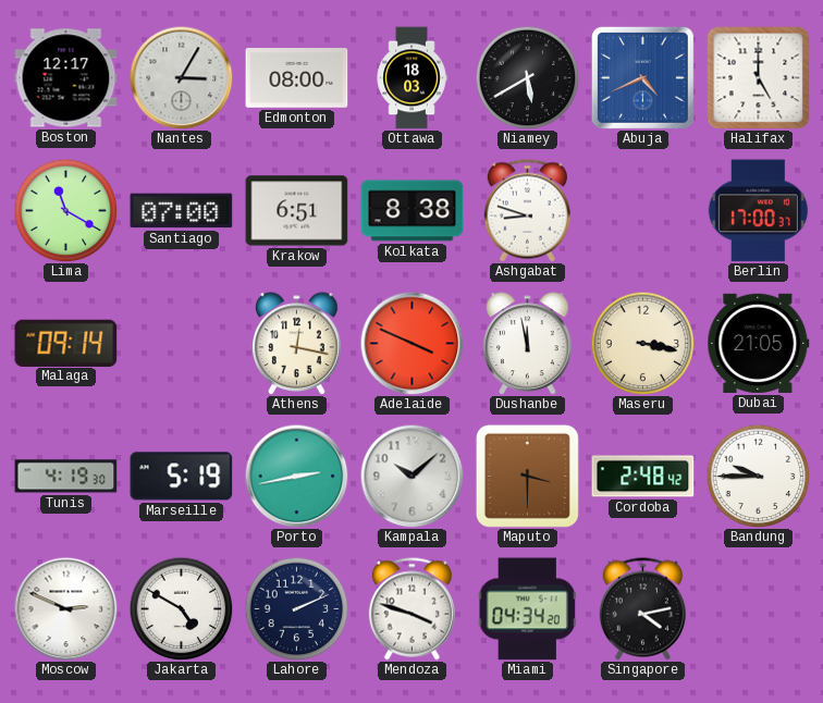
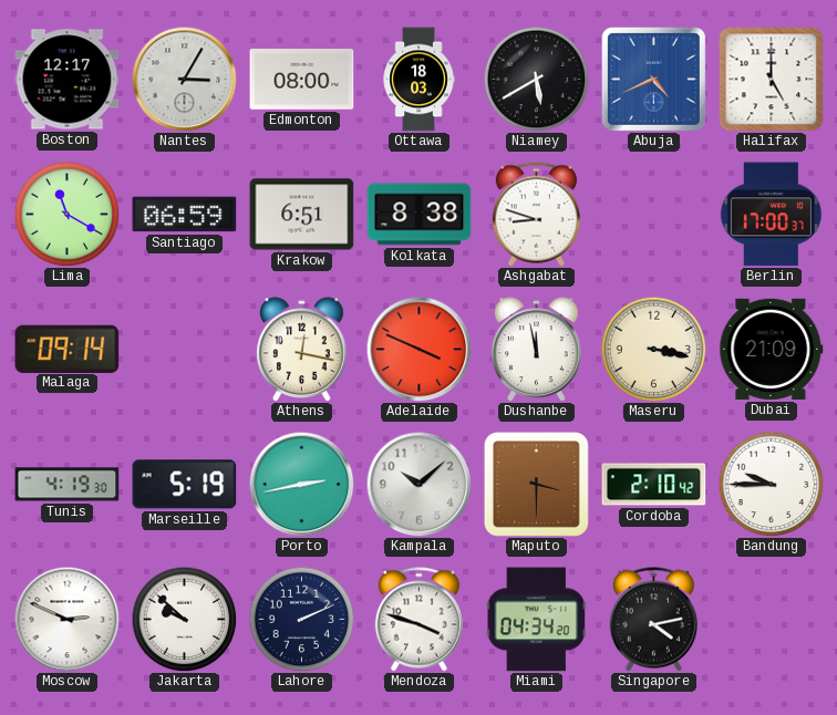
Santiago: 07:00 -> 06:59 (185, 215)
Dubai: 21:05 -> 21:09 (772, 349)
Cordoba: 2:48 -> 2:10 (654, 485)
Jakarta: 4:50 -> 9:52 (184, 619)
